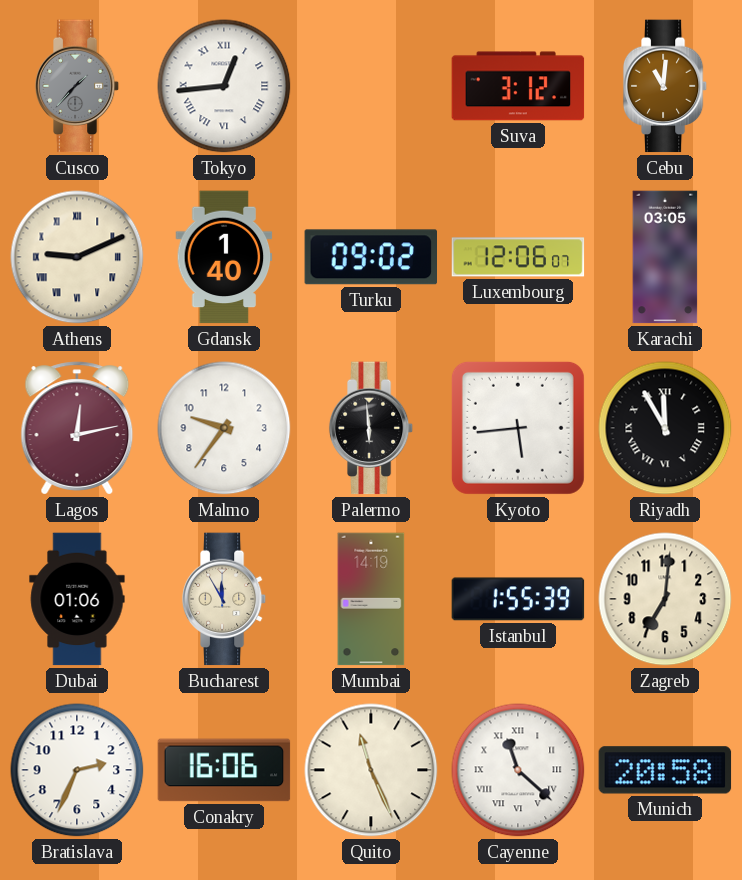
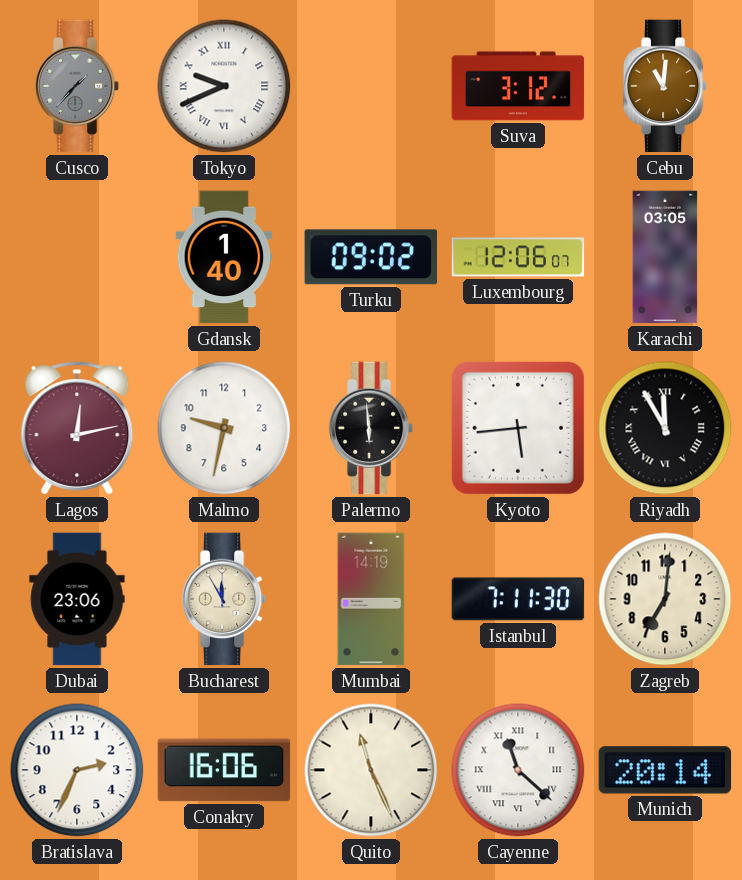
Tokyo: 12:44 -> 9:41 (224, 86)
Athens: 9:11 -> none (77, 257)
Malmo: 9:36 -> 9:32 (224, 428)
Dubai: 01:06 -> 23:06 (77, 599)
Istanbul: 1:55 -> 7:11 (518, 599)
Munich: 20:58 -> 20:14 (665, 770)
